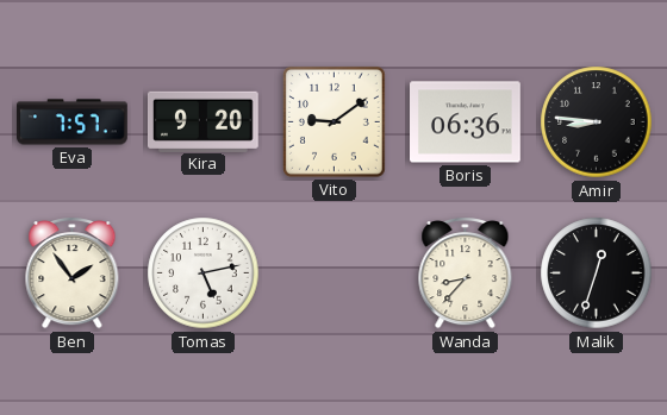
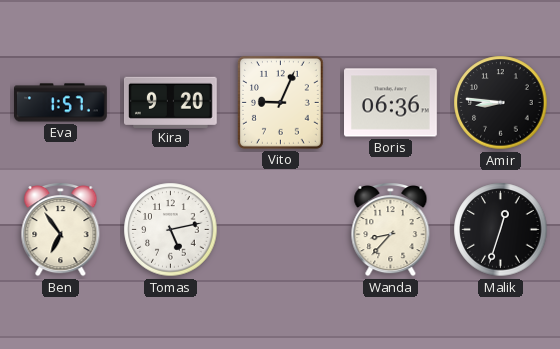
Eva: 7:57 -> 1:57 (61, 103)
Vito: 9:09 -> 9:04 (280, 102)
Ben: 1:54 -> 6:54 (61, 230)
